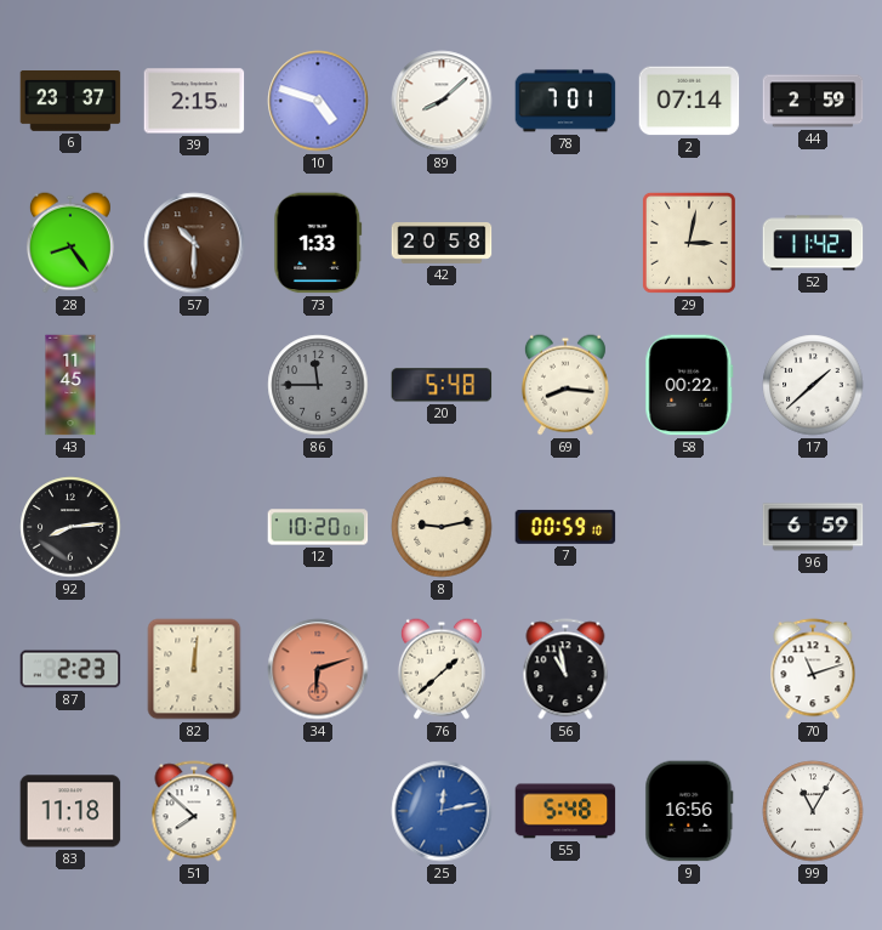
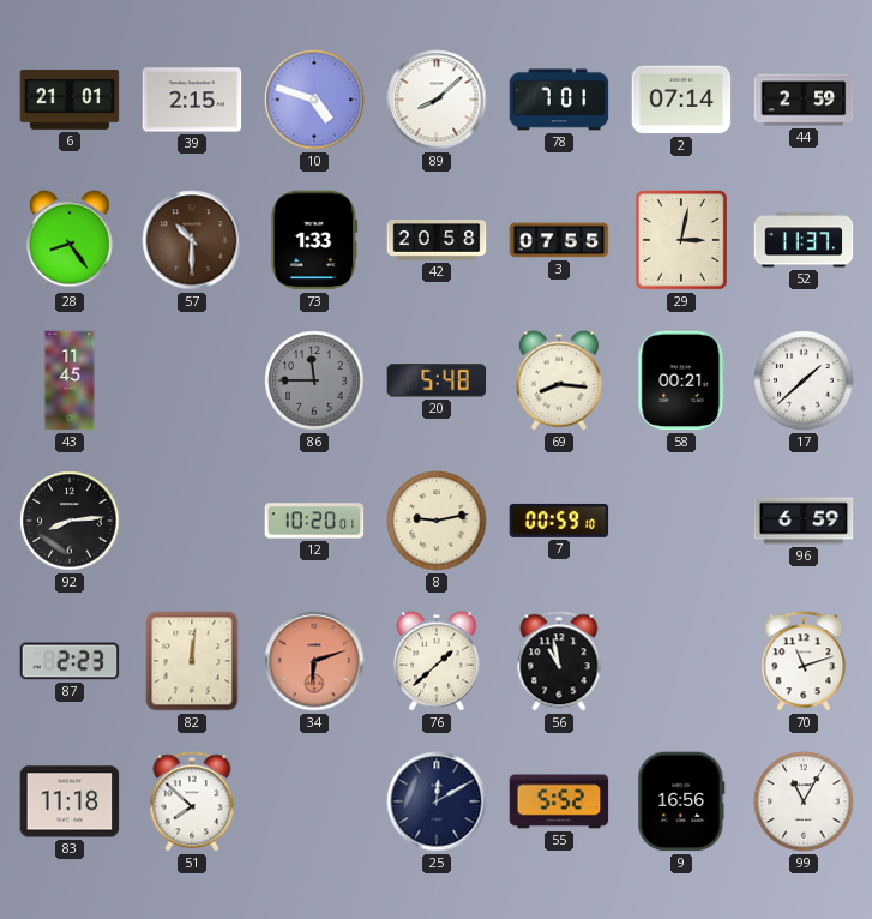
6: 23:37 -> 21:01 (70, 101)
3: none -> 07:55 (559, 240)
52: 11:42 -> 11:37 (804, 240)
58: 00:22 -> 00:21 (681, 380)
25: 12:13 -> 12:10 (437, 801)
25 dial: blue -> navy (437, 801)
55: 5:48 -> 5:52 (559, 801)
